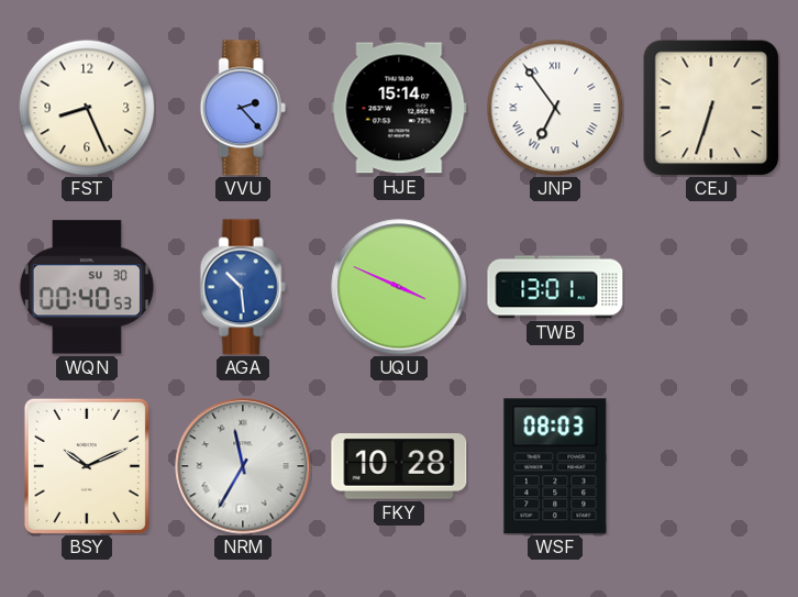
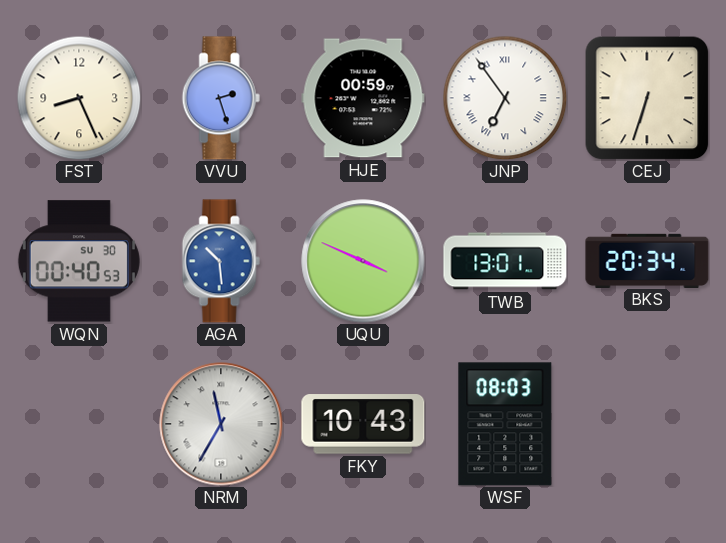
VVU: 2:23 -> 2:27 (221, 98)
HJE: 15:14 -> 00:59 (363, 98)
BKS: none -> 20:34 (647, 260)
BSY: 10:11 -> none (87, 466)
FKY: 10:28 -> 10:43 (363, 424)
